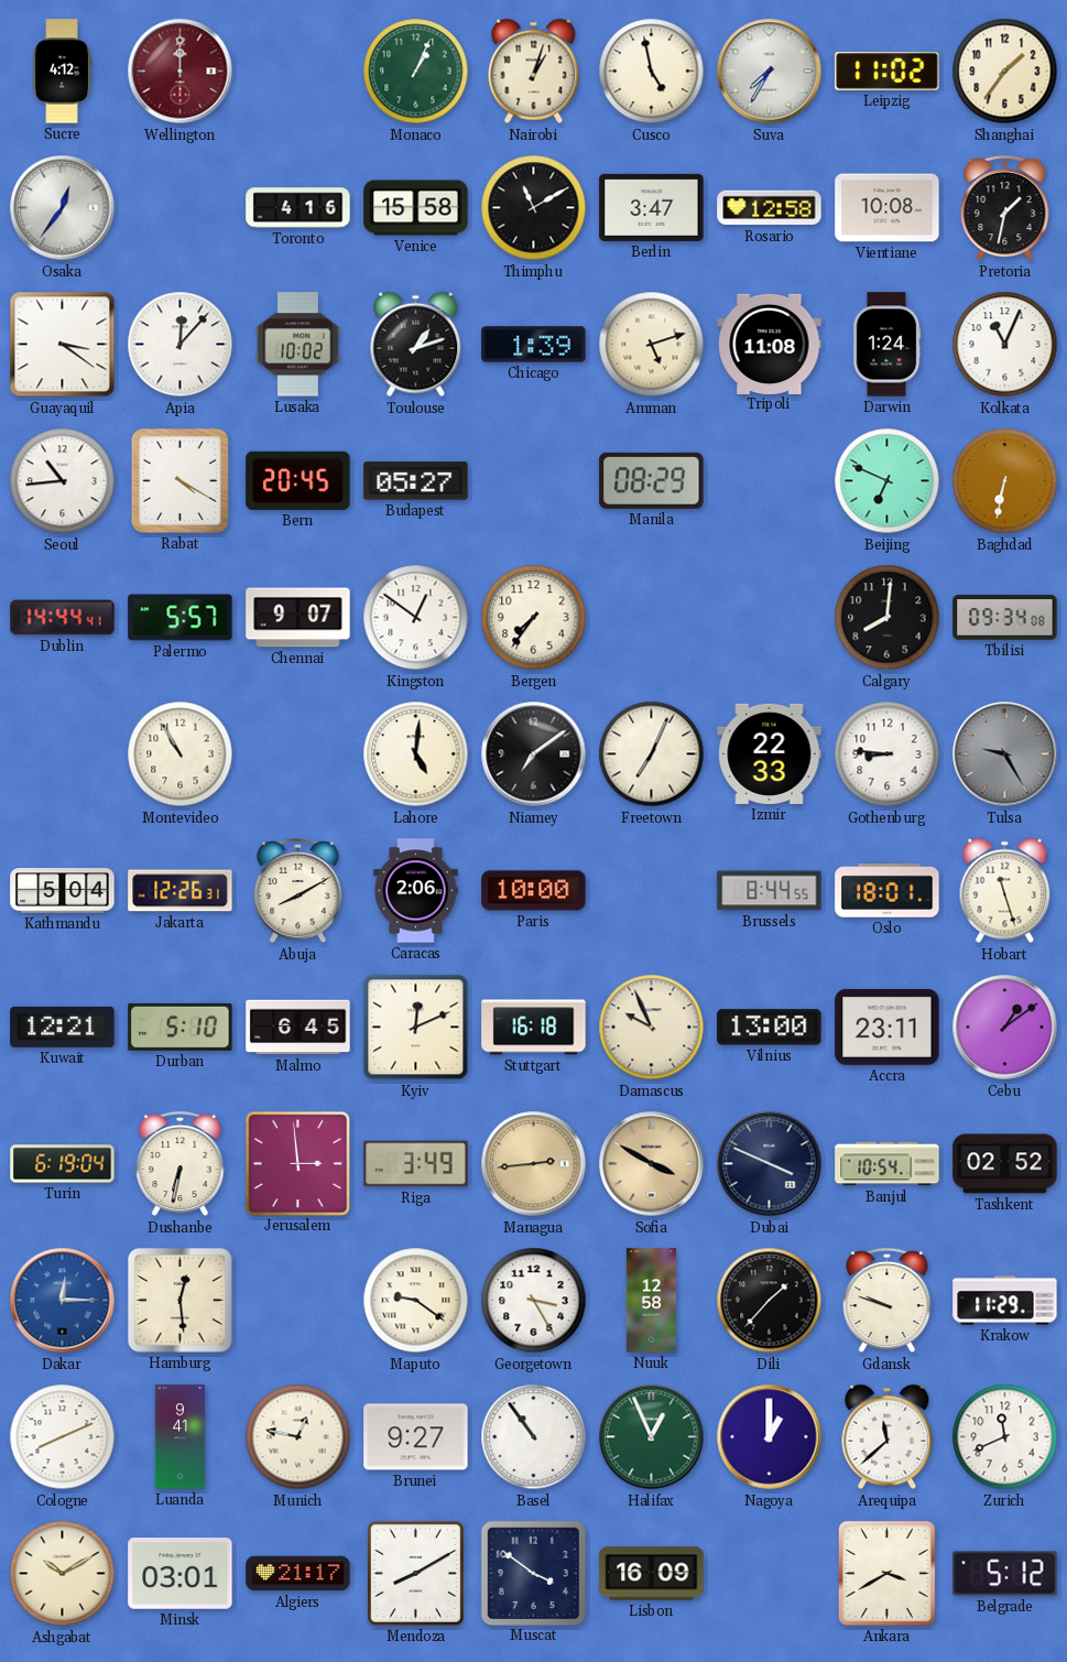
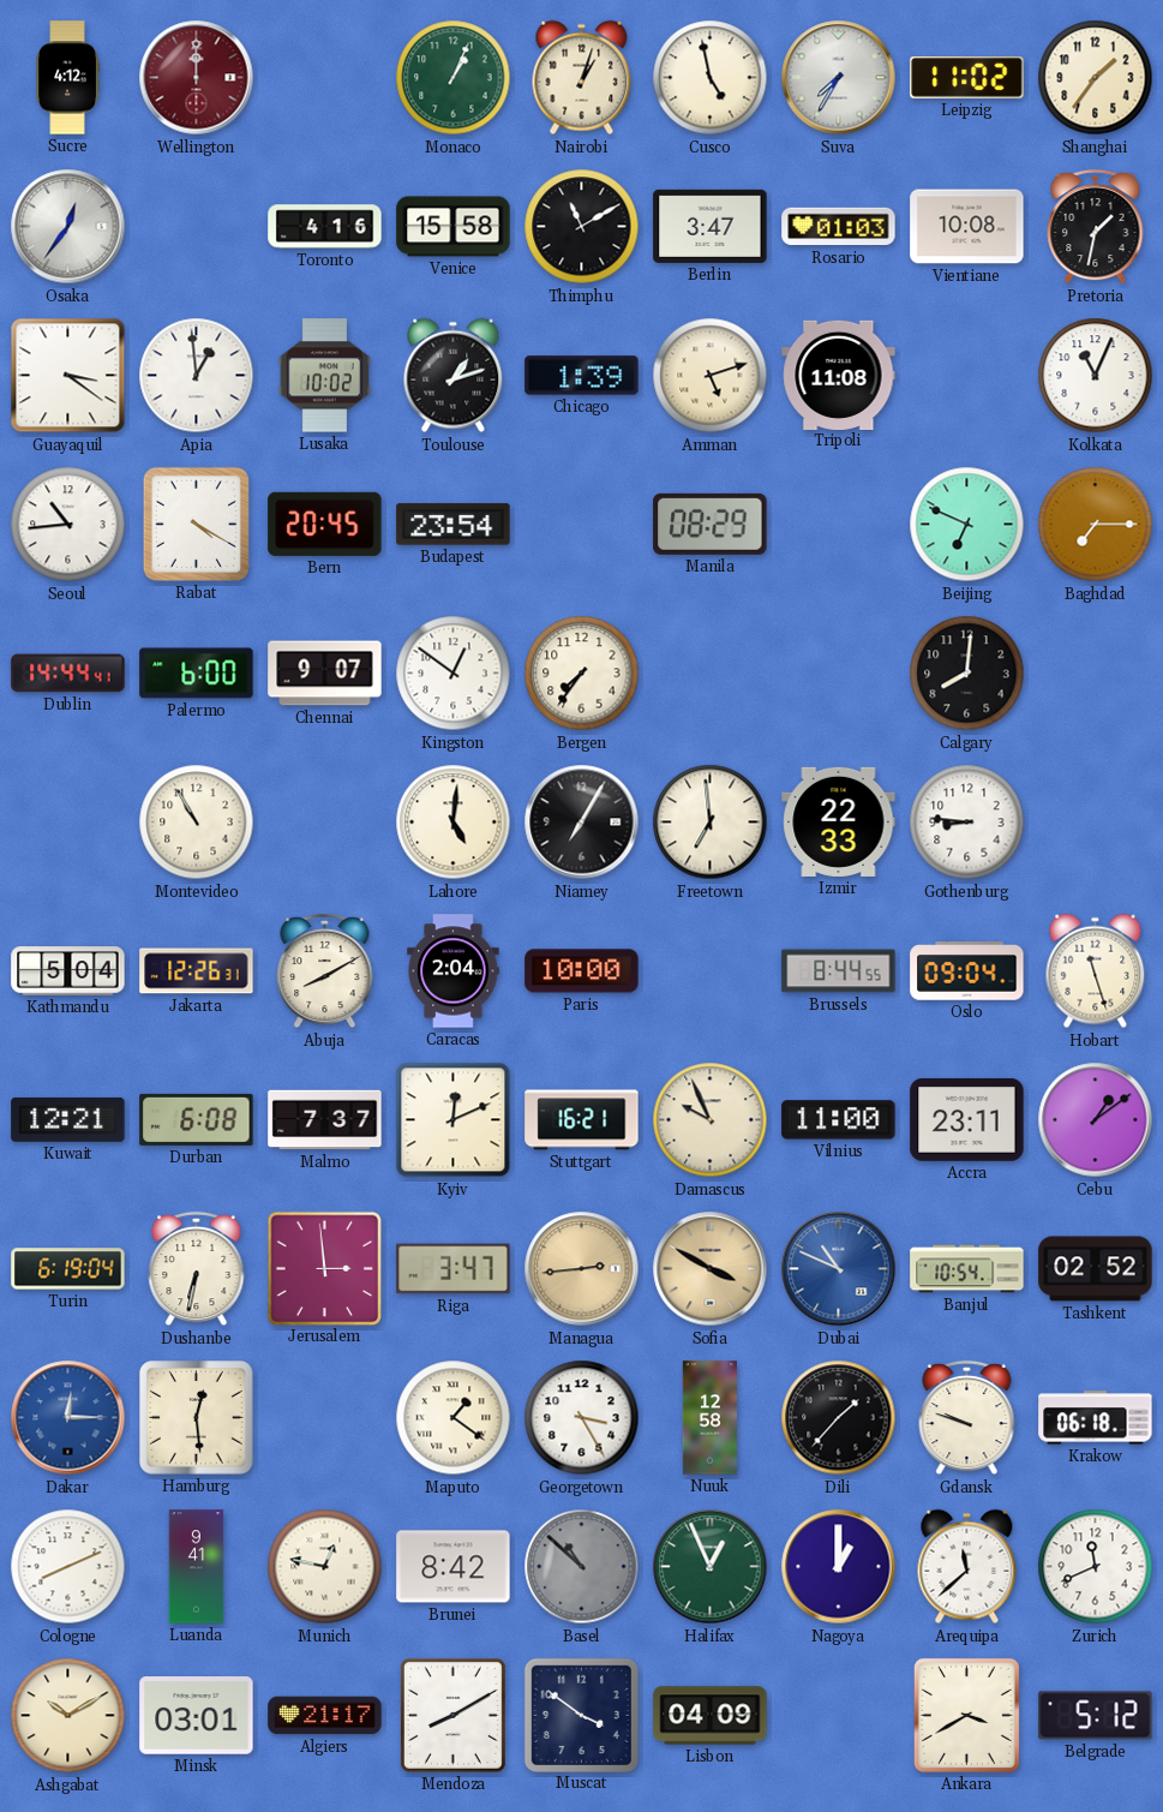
Rosario: 12:58 -> 01:03 (839, 227)
Apia: 12:07 -> 12:59 (197, 376)
Darwin: 1:24 -> none (886, 345)
Budapest: 05:27 -> 23:54 (454, 525)
Baghdad: 6:32 -> 7:15 (1096, 525)
Palermo: 5:57 -> 6:00 (197, 674)
Tbilisi: 09:34 -> none (1005, 618)
Niamey: 7:09 -> 7:05 (582, 823)
Freetown: 7:04 -> 6:59 (711, 823)
Tulsa: 9:25 -> none (1005, 754)
Caracas: 2:06 -> 2:04 (454, 971)
Oslo: 18:01 -> 09:04 (967, 971)
Durban: 5:10 -> 6:08 (197, 1119)
Malmo: 6:45 -> 7:37 (325, 1120)
Stuttgart: 16:18 -> 16:21 (582, 1120)
Vilnius: 13:00 -> 11:00 (839, 1120)
Riga: 3:49 -> 3:47 (454, 1269)
Dubai: 3:49 -> 10:49 (839, 1269)
Dubai dial: navy -> blue (839, 1269)
Maputo: 9:21 -> 1:21 (454, 1418)
Krakow: 11:29 -> 06:18 (1096, 1418)
Brunei: 9:27 -> 8:42 (454, 1567)
Basel: 10:54 -> 10:52 (582, 1567)
Basel dial: white -> grey (582, 1567)
Lisbon: 16:09 -> 04:09 (711, 1716)
